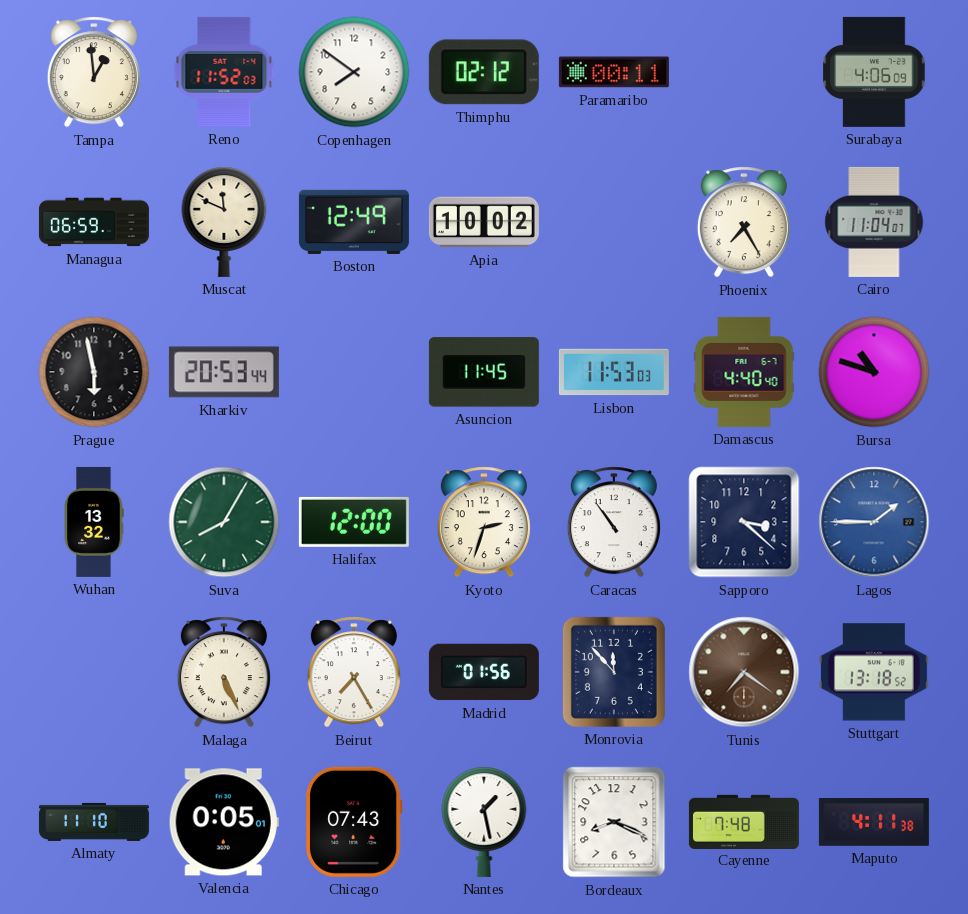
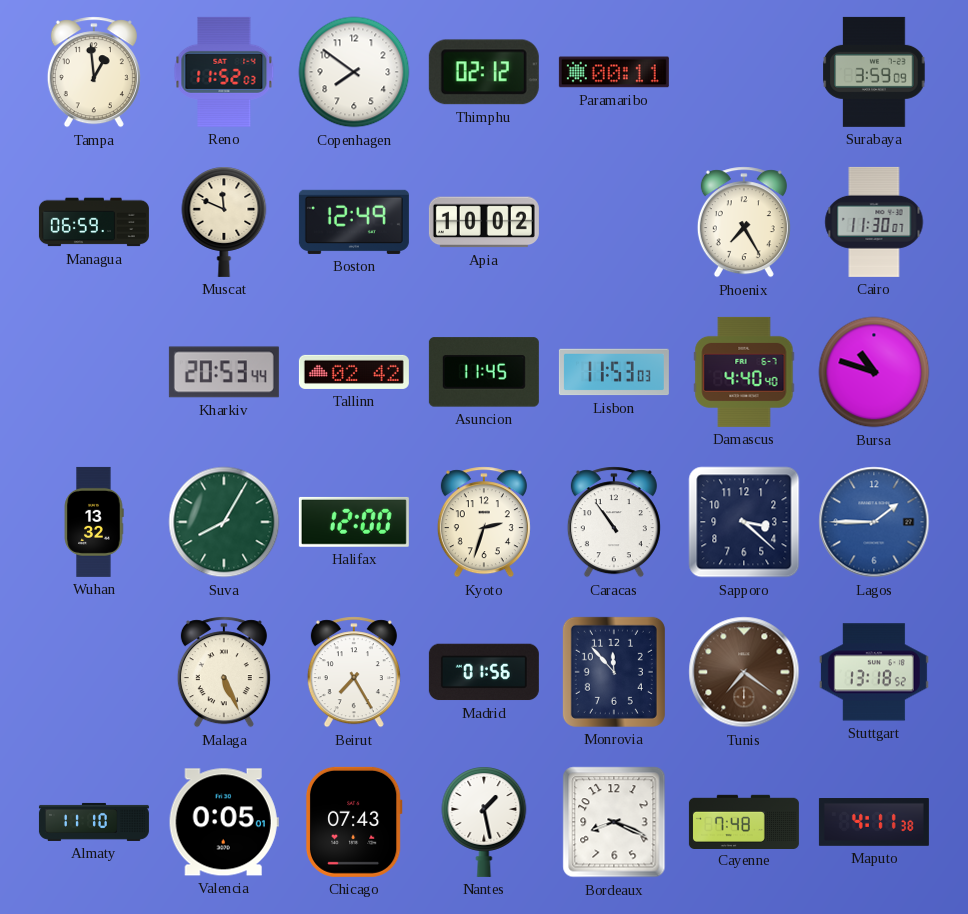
Surabaya: 4:06 -> 3:59 (874, 72)
Cairo: 11:04 -> 11:30 (874, 222)
Prague: 5:58 -> none (94, 372)
Tallinn: none -> 02:42 (354, 372)
